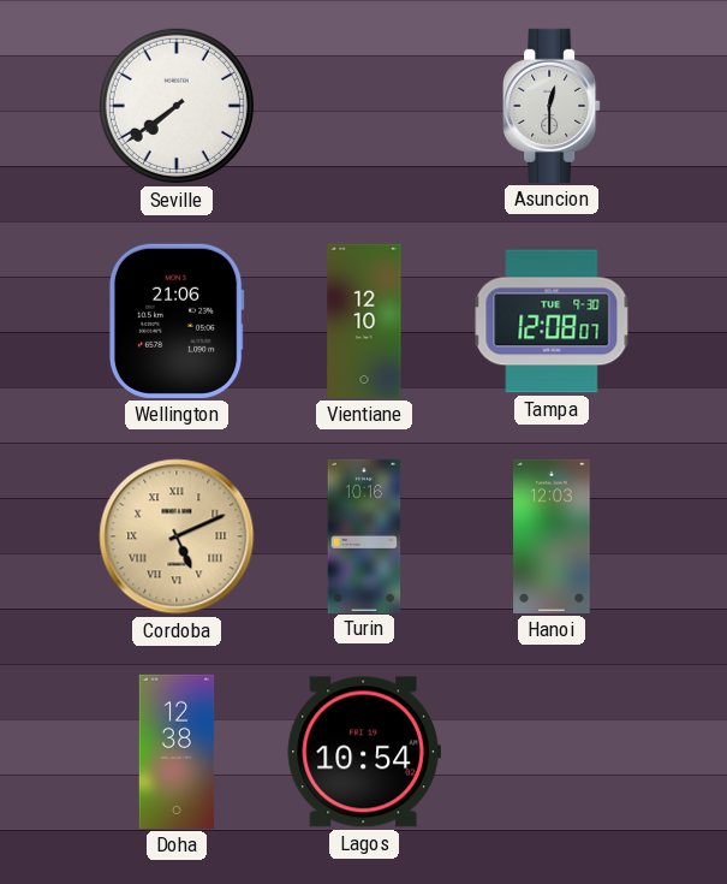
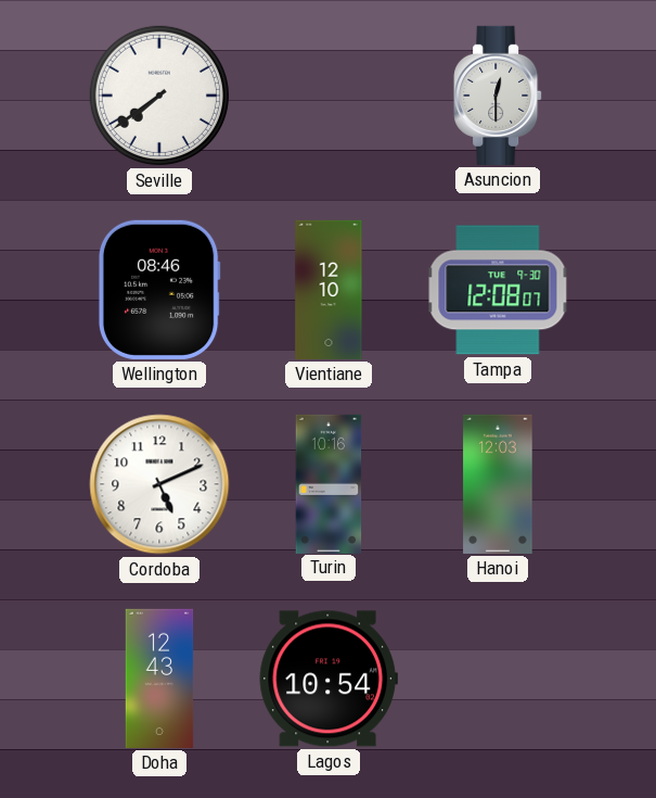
Wellington: 21:06 -> 08:46 (159, 290)
Cordoba dial: champagne -> white (159, 484)
Cordoba numerals: Roman -> Arabic (159, 484)
Doha: 12:38 -> 12:43 (159, 679)
